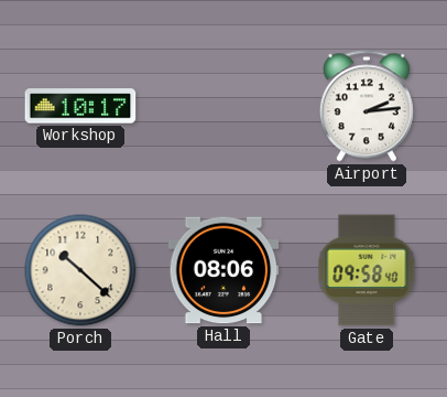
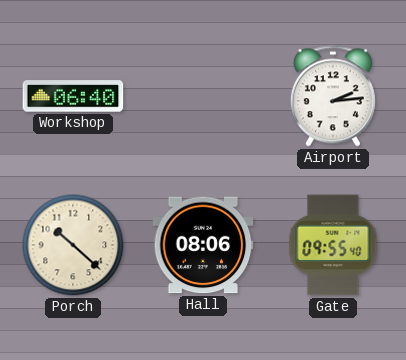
Workshop: 10:17 -> 06:40 (73, 96)
Gate: 09:58 -> 09:55 (333, 245)
